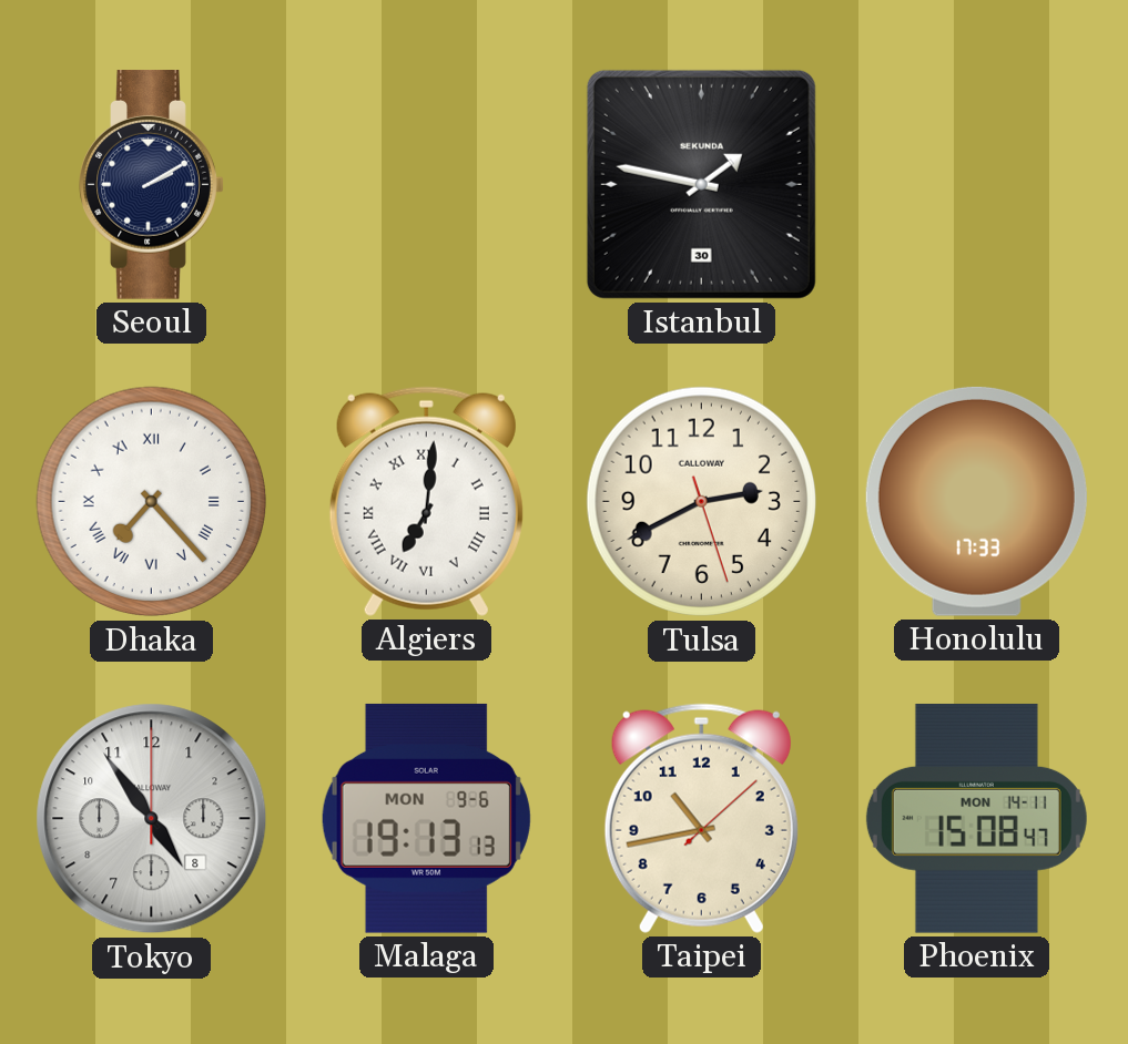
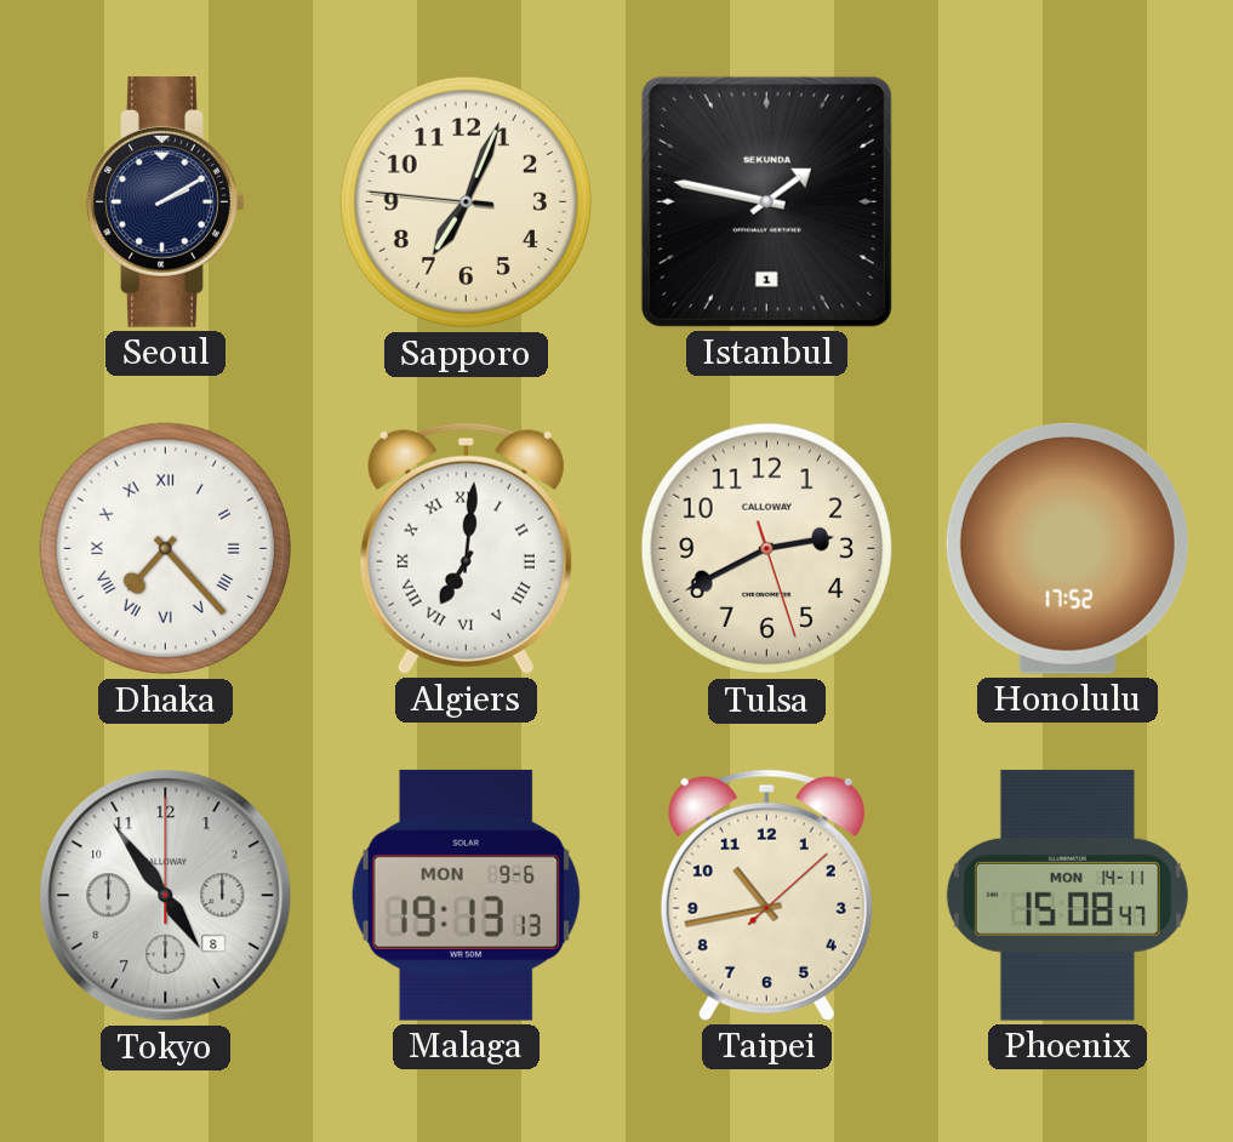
Sapporo: none -> 7:03 (467, 202)
Istanbul date: 30 -> 1 (766, 201)
Honolulu: 17:33 -> 17:52 (1067, 548)
